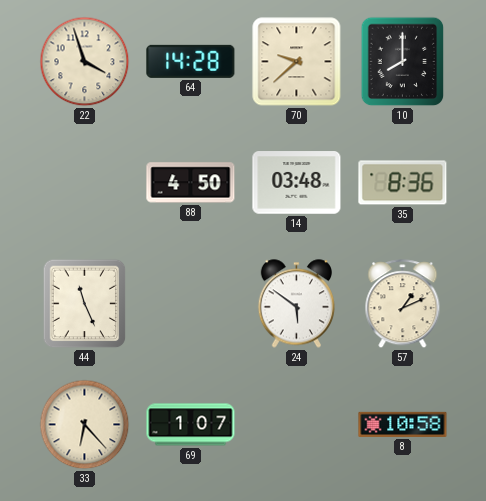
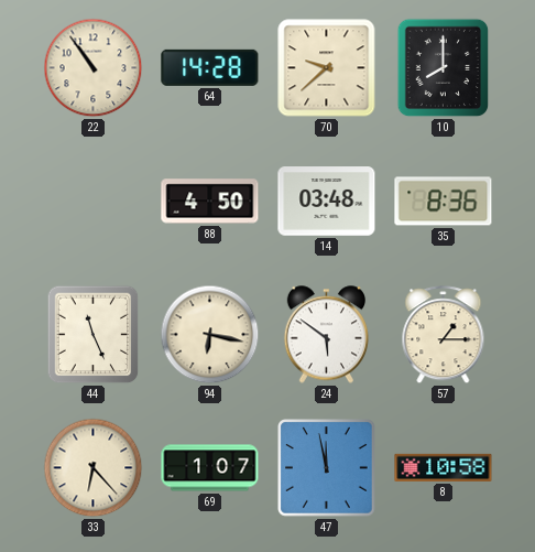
22: 3:57 -> 10:54 (94, 68)
94: none -> 6:17 (210, 335)
57: 1:11 -> 1:15 (444, 335)
47: none -> 11:58 (327, 468)
